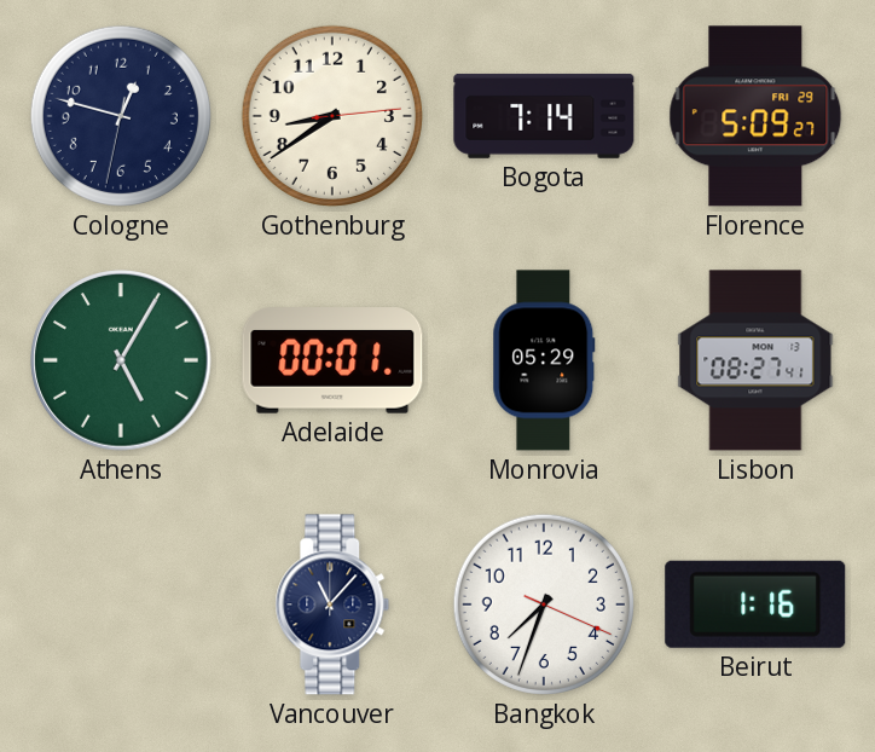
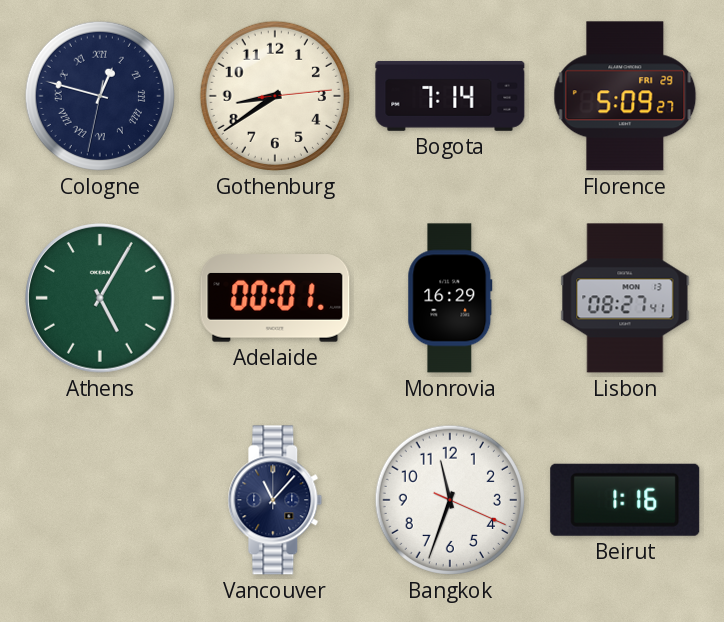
Cologne numerals: Arabic -> Roman (100, 96)
Monrovia: 05:29 -> 16:29 (450, 298)
Bangkok: 7:33 -> 11:33 (450, 500)
